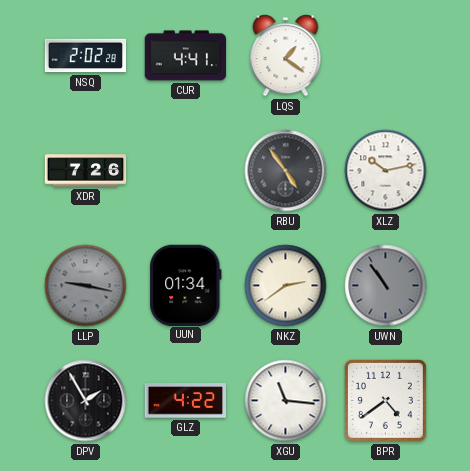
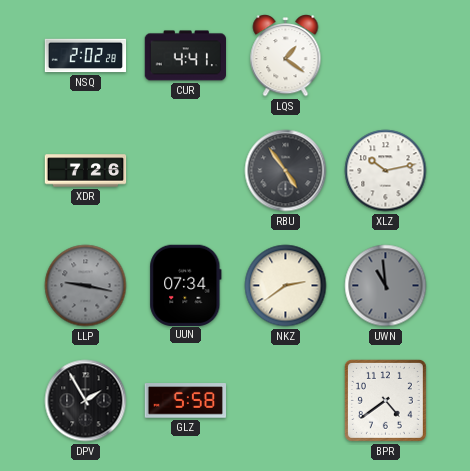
UUN: 01:34 -> 07:34 (186, 285)
UWN: 10:54 -> 10:59 (386, 286)
GLZ: 4:22 -> 5:58 (185, 401)
XGU: 11:16 -> none (286, 401)
